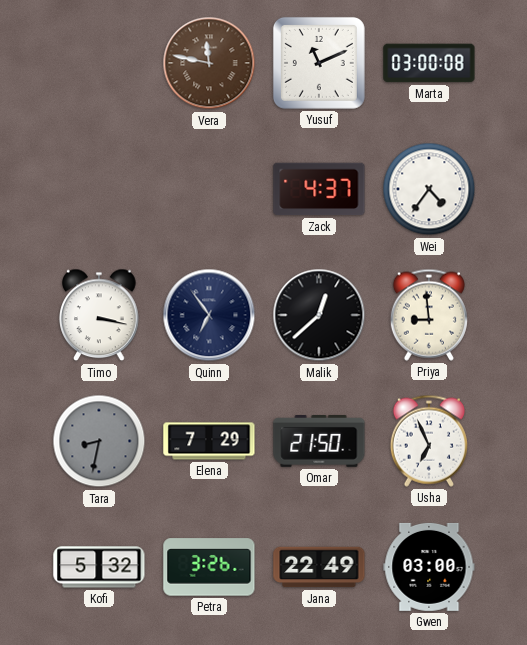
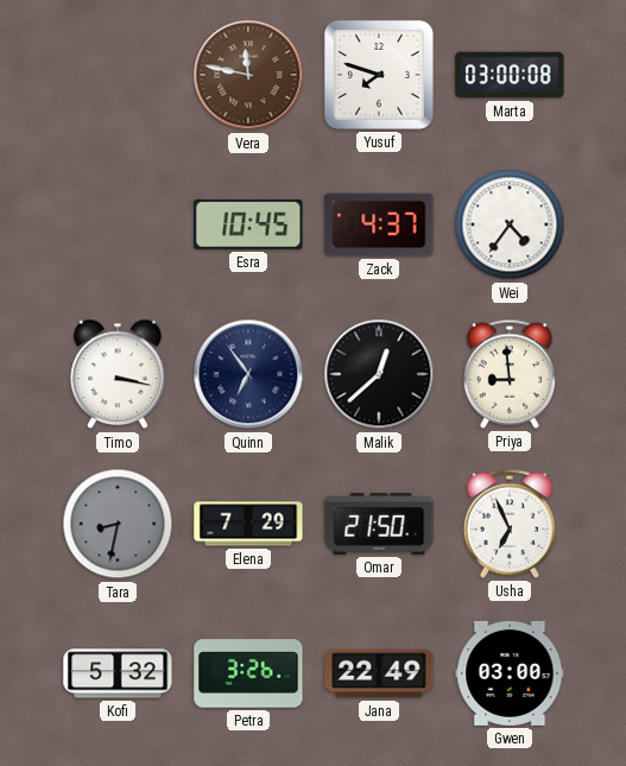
Yusuf: 11:11 -> 7:48 (379, 75)
Esra: none -> 10:45 (248, 224)
